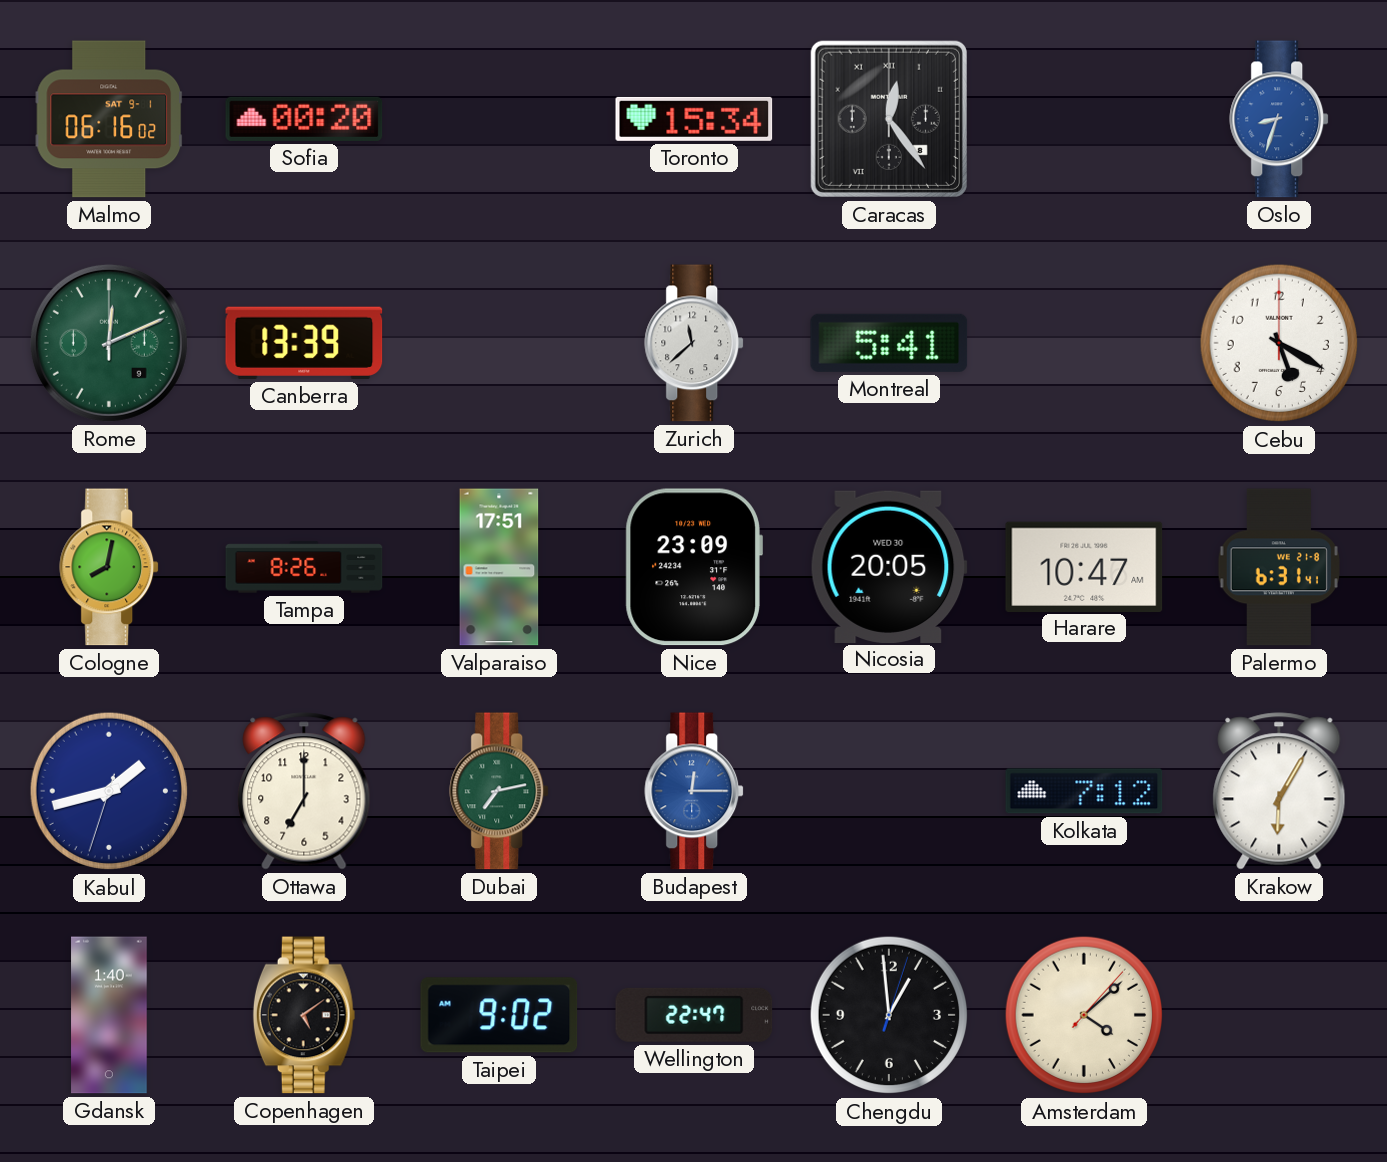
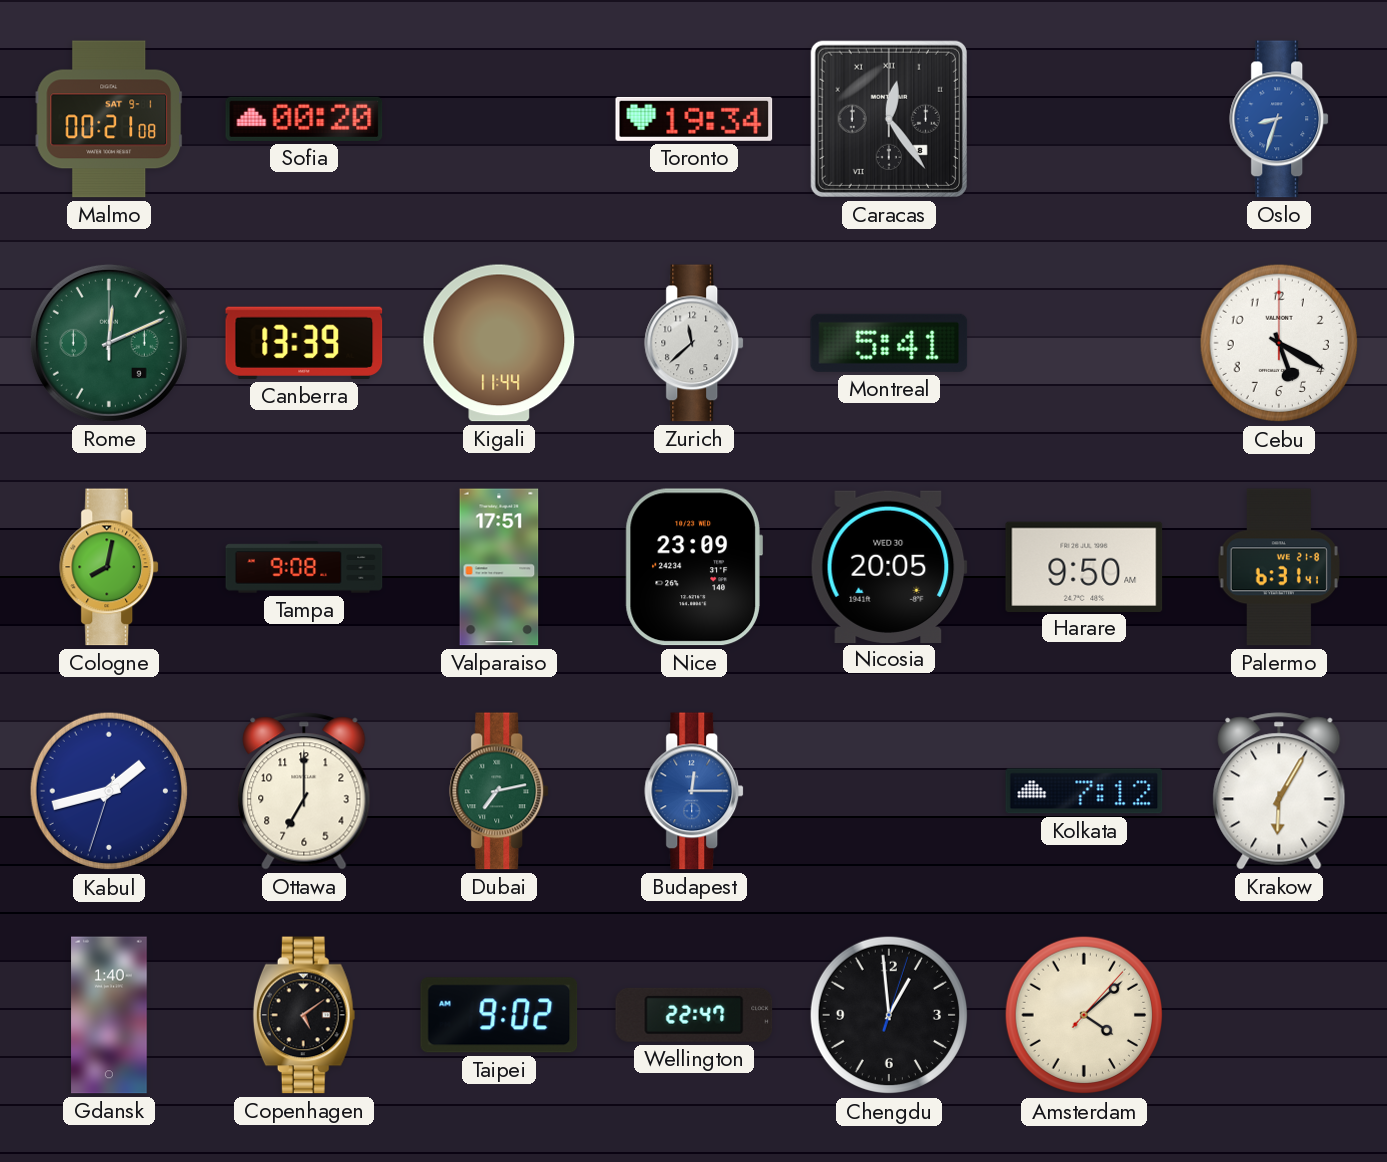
Malmo: 06:16 -> 00:21 (109, 119)
Toronto: 15:34 -> 19:34 (694, 119)
Kigali: none -> 11:44 (499, 343)
Tampa: 8:26 -> 9:08 (304, 567)
Harare: 10:47 -> 9:50 (1084, 566)
